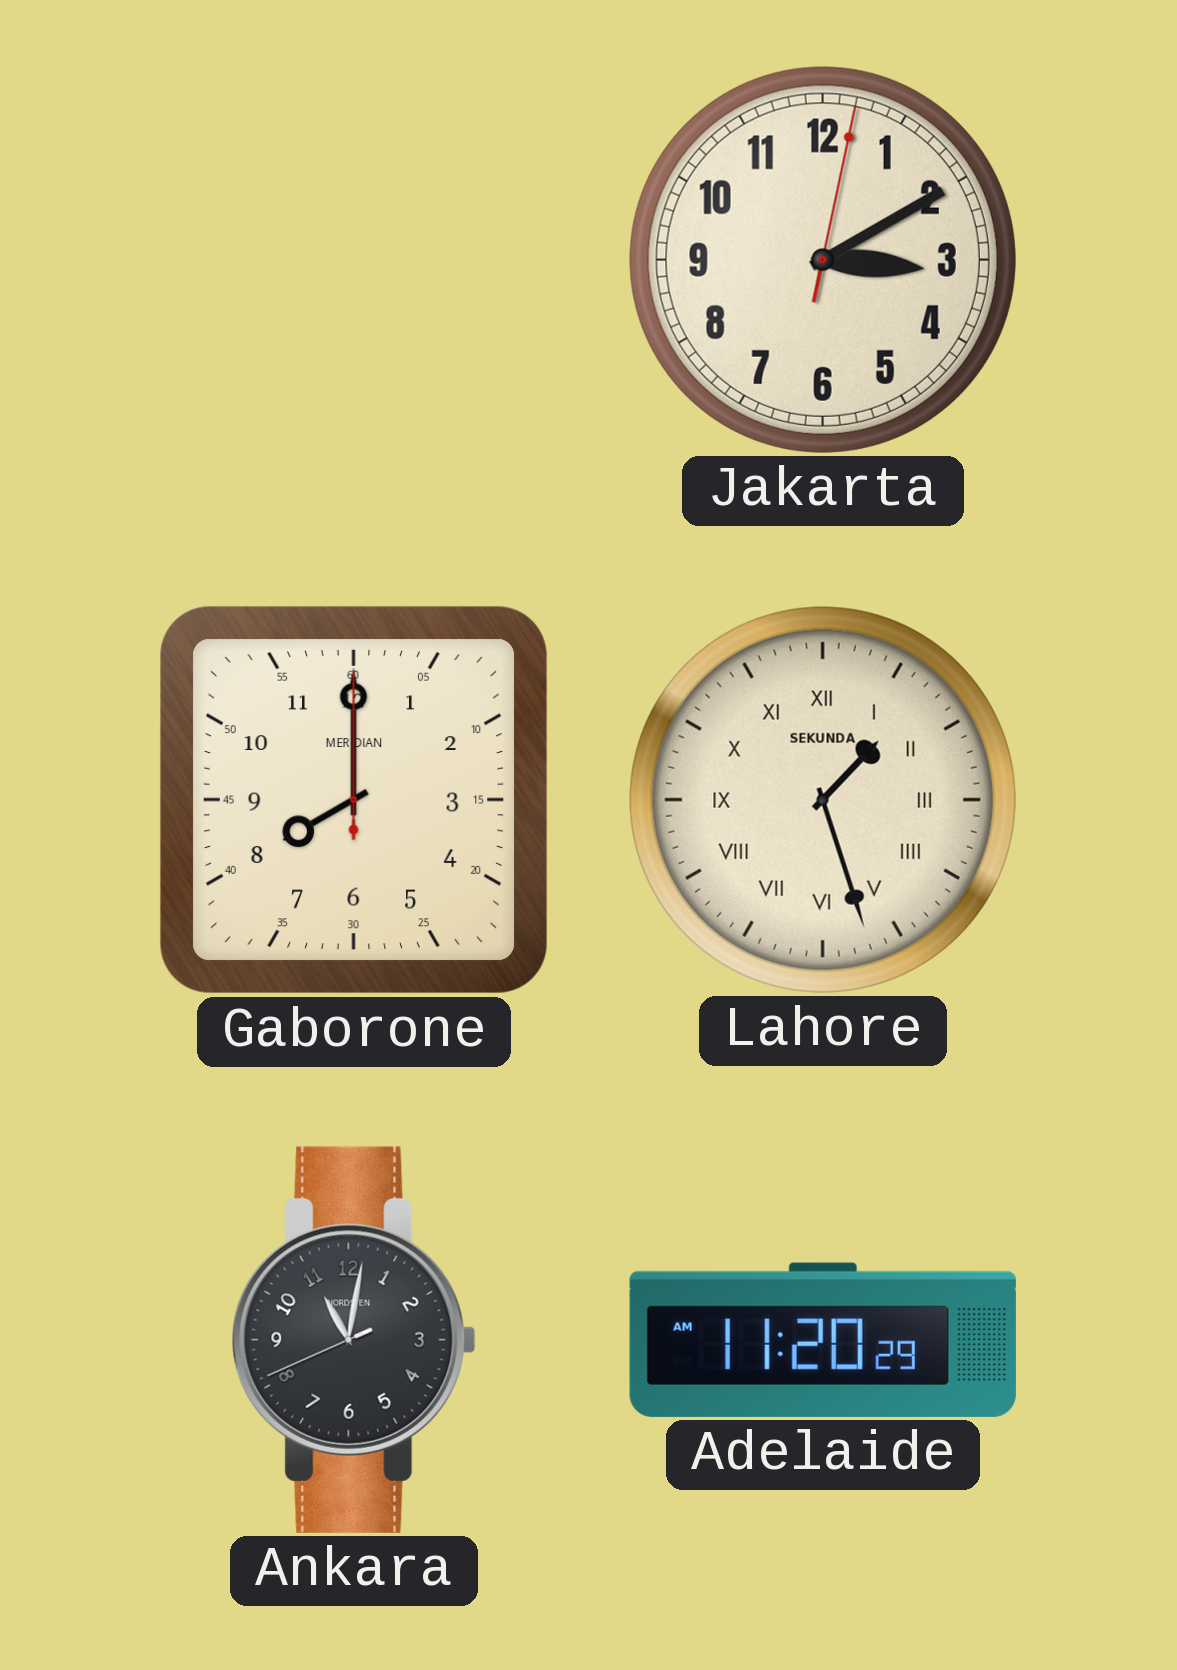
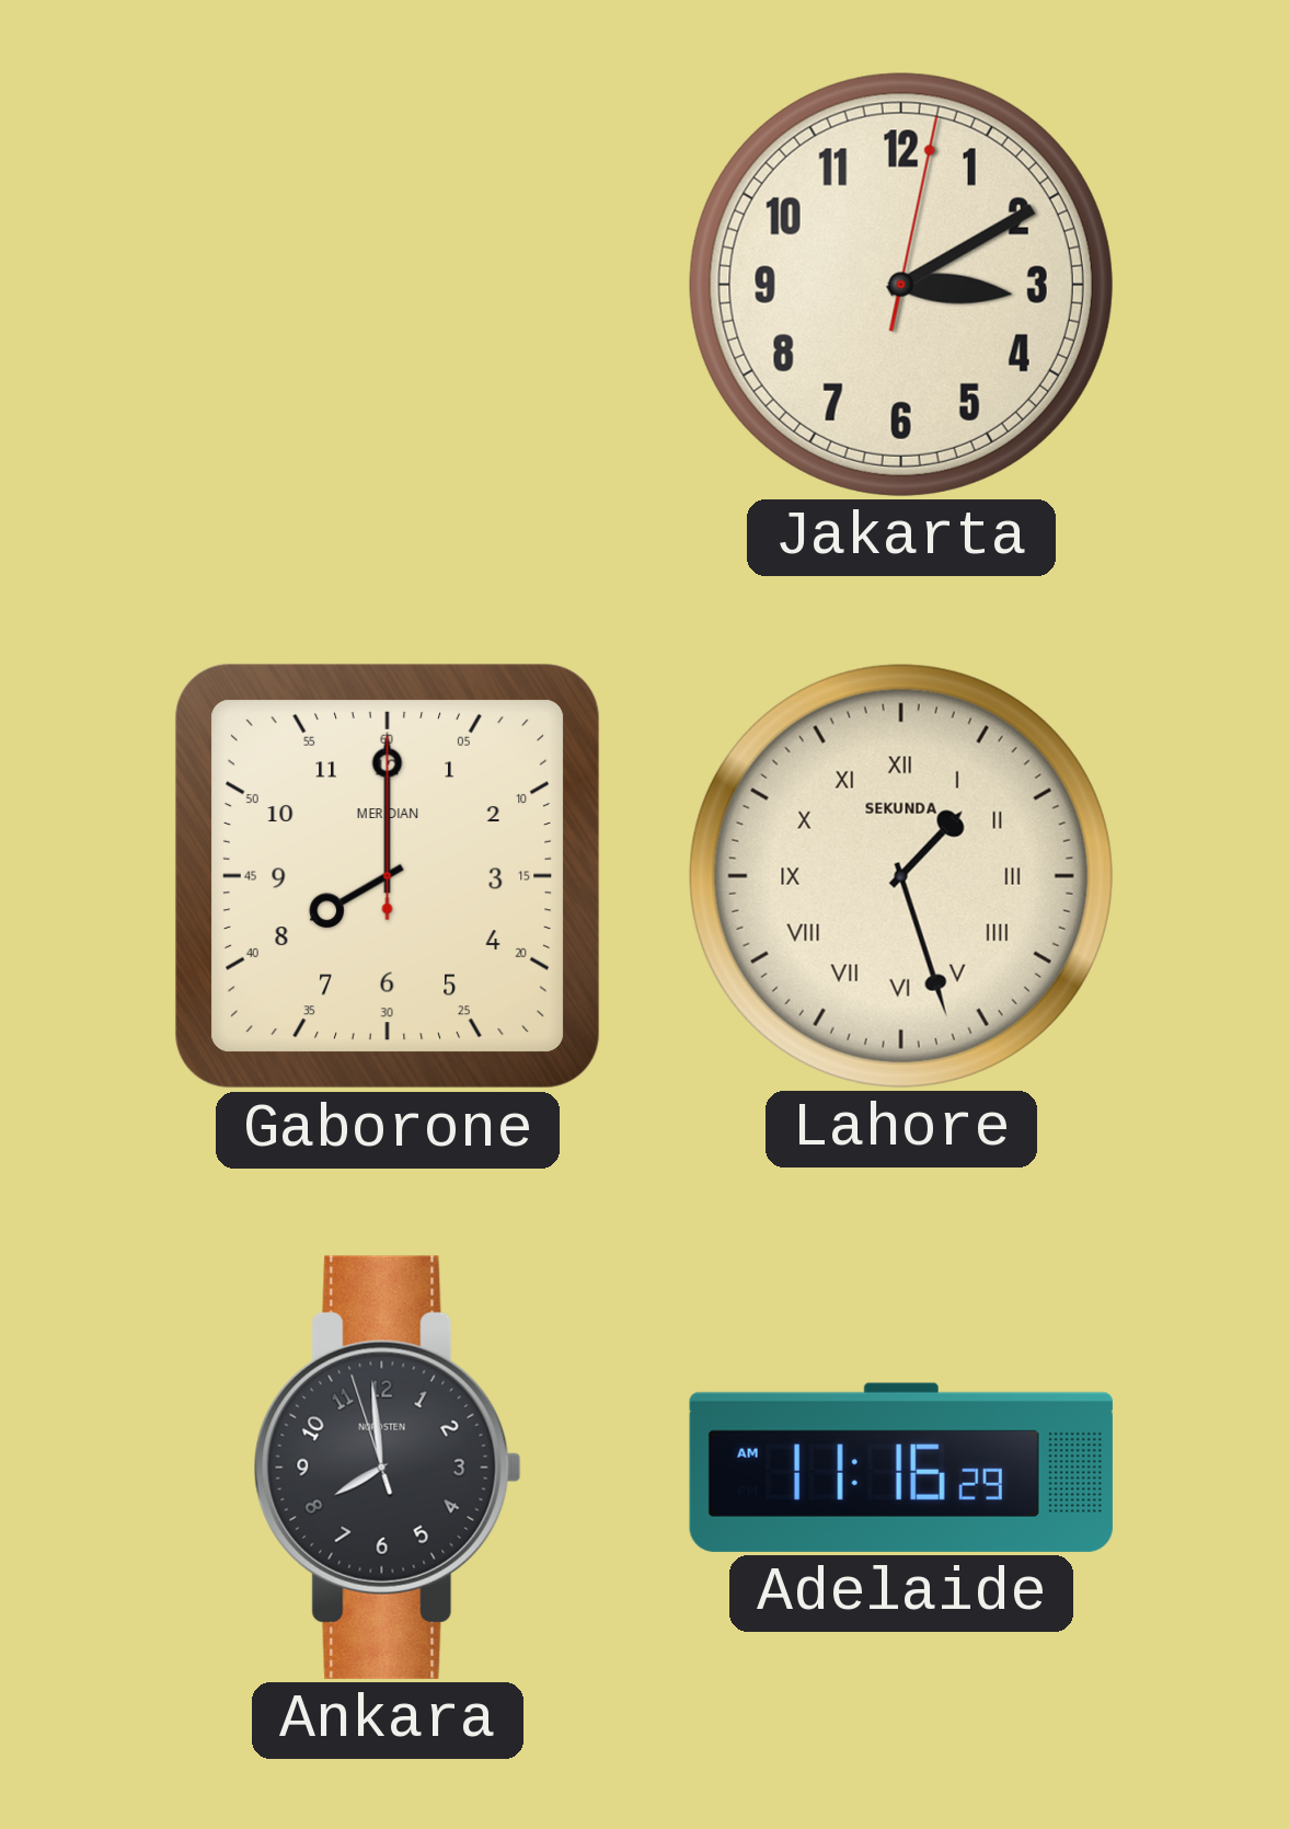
Ankara: 11:01 -> 7:58 (388, 1468)
Adelaide: 11:20 -> 11:16 (901, 1468)
